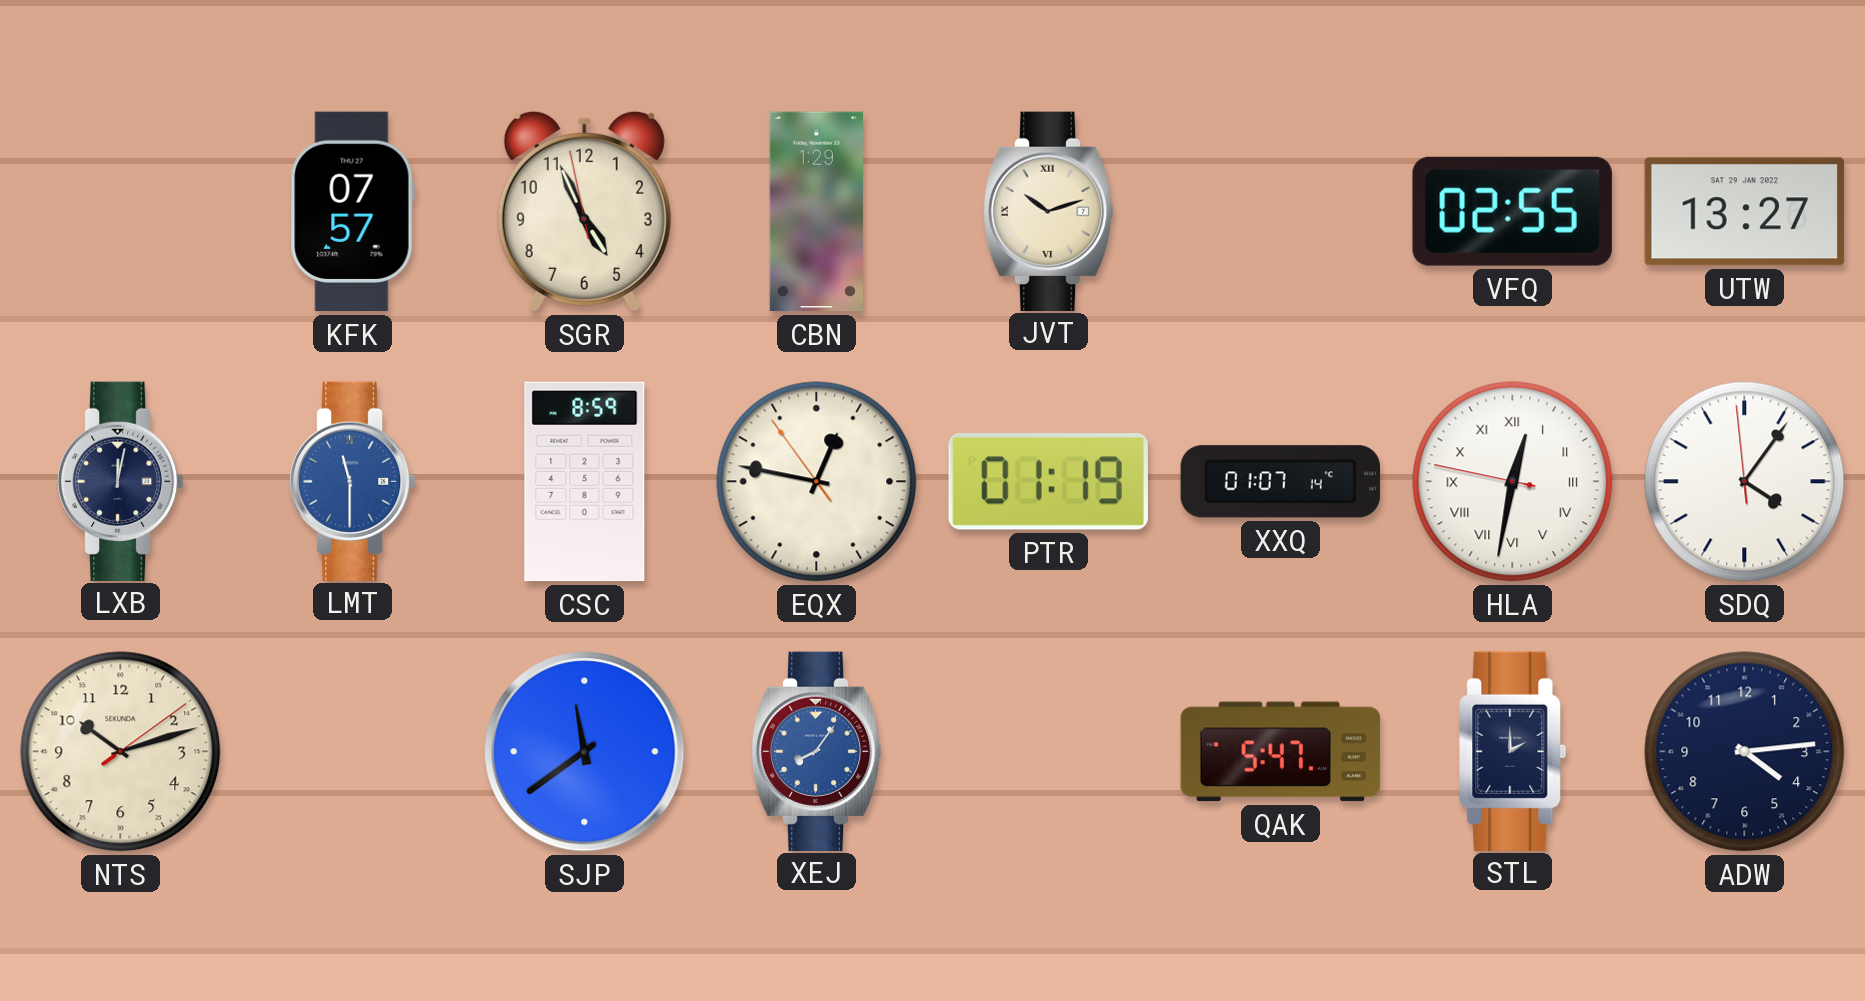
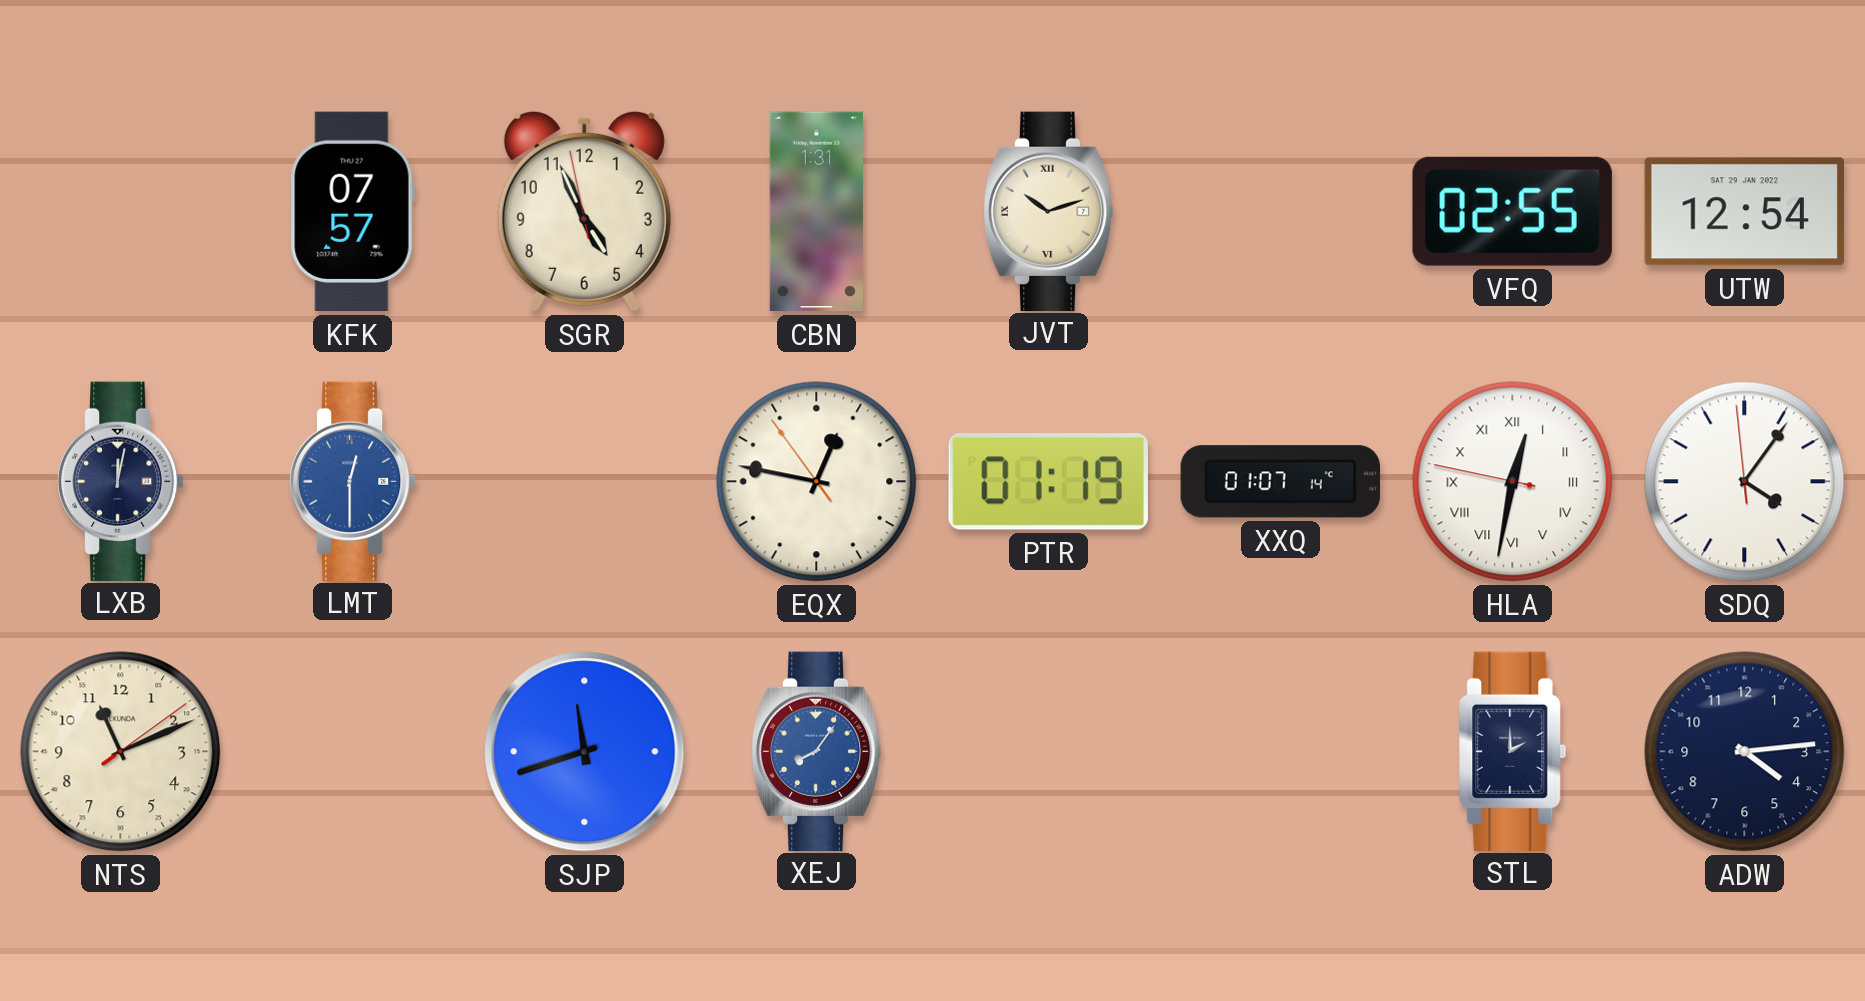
CBN: 1:29 -> 1:31 (816, 212)
UTW: 13:27 -> 12:54 (1744, 212)
LMT: 11:30 -> 12:30 (352, 481)
CSC: 8:59 -> none (585, 482)
NTS: 10:12 -> 11:11 (121, 752)
SJP: 11:39 -> 11:42 (585, 752)
QAK: 5:47 -> none (1281, 752)
